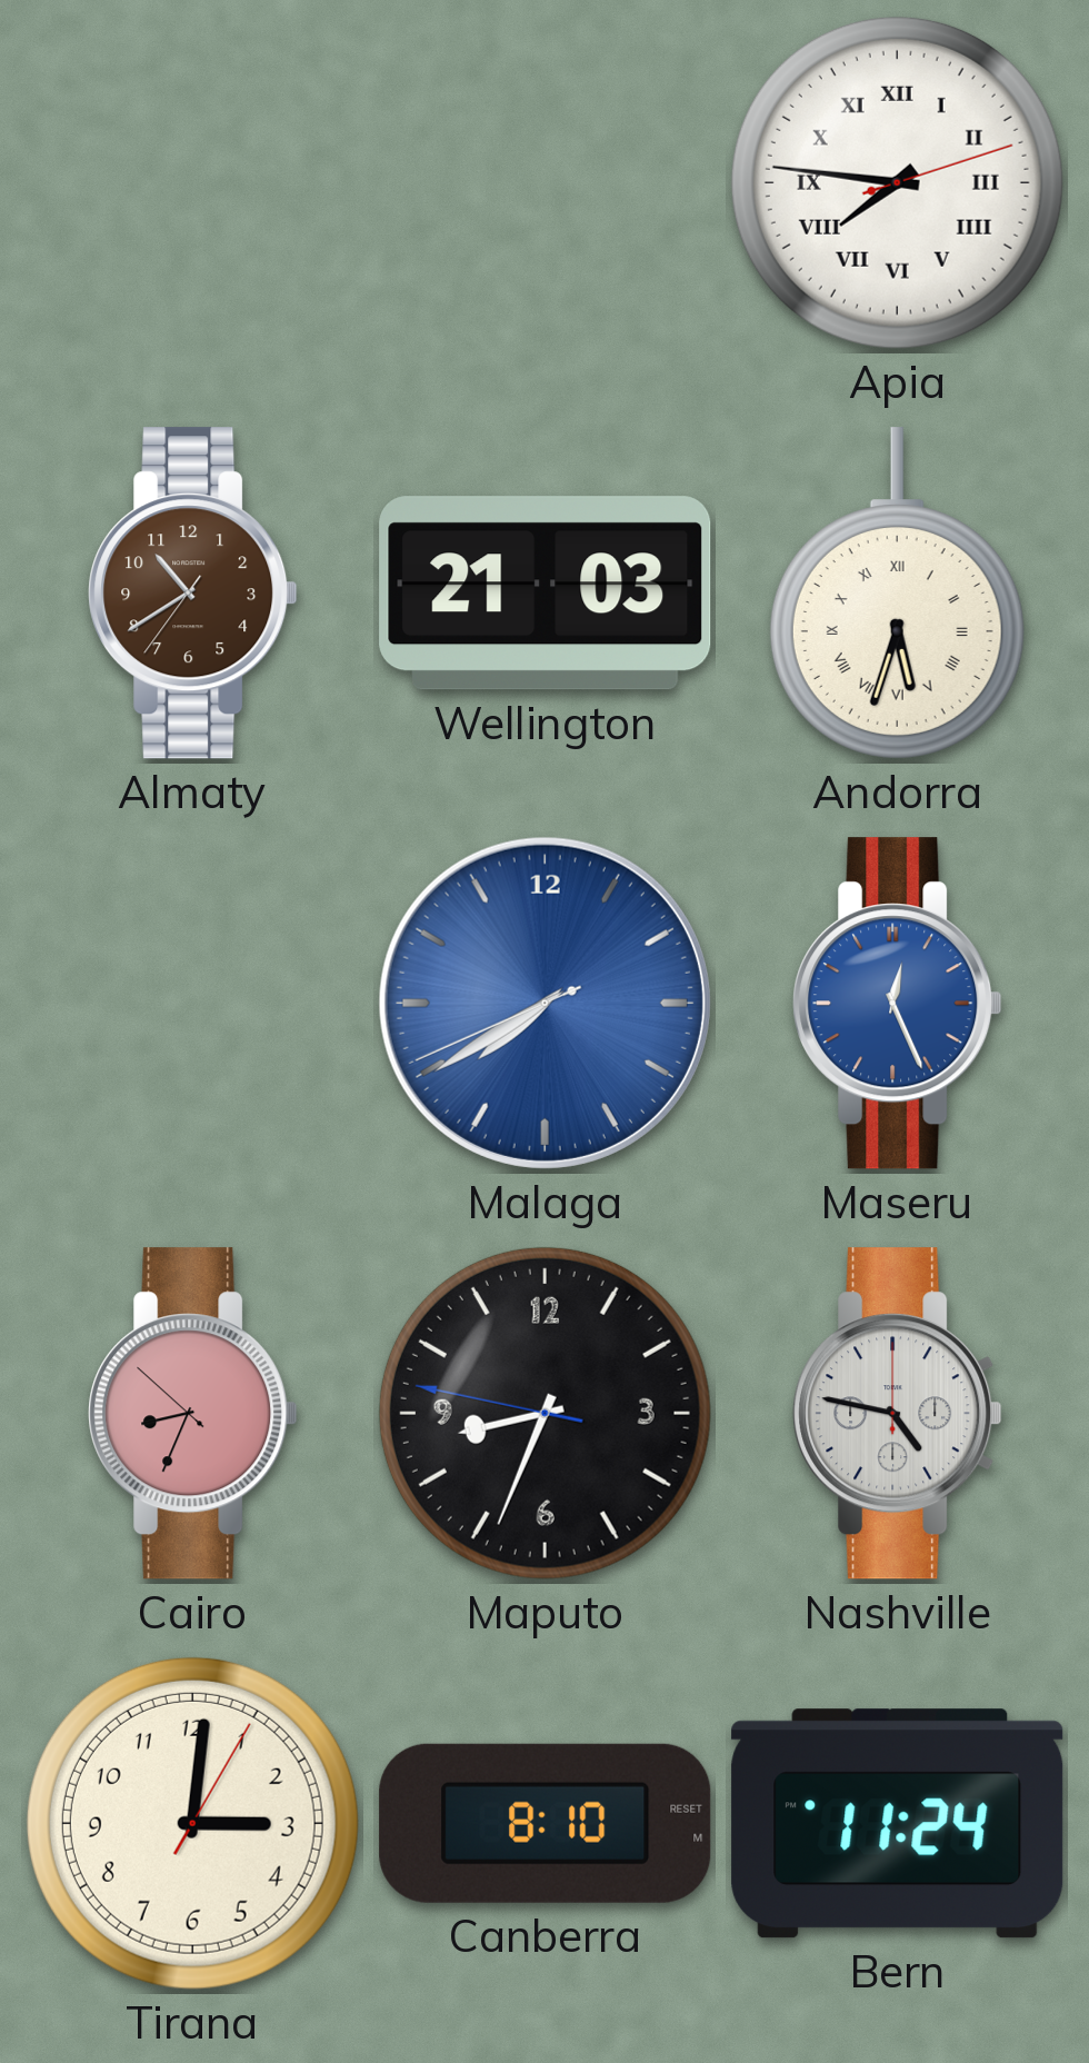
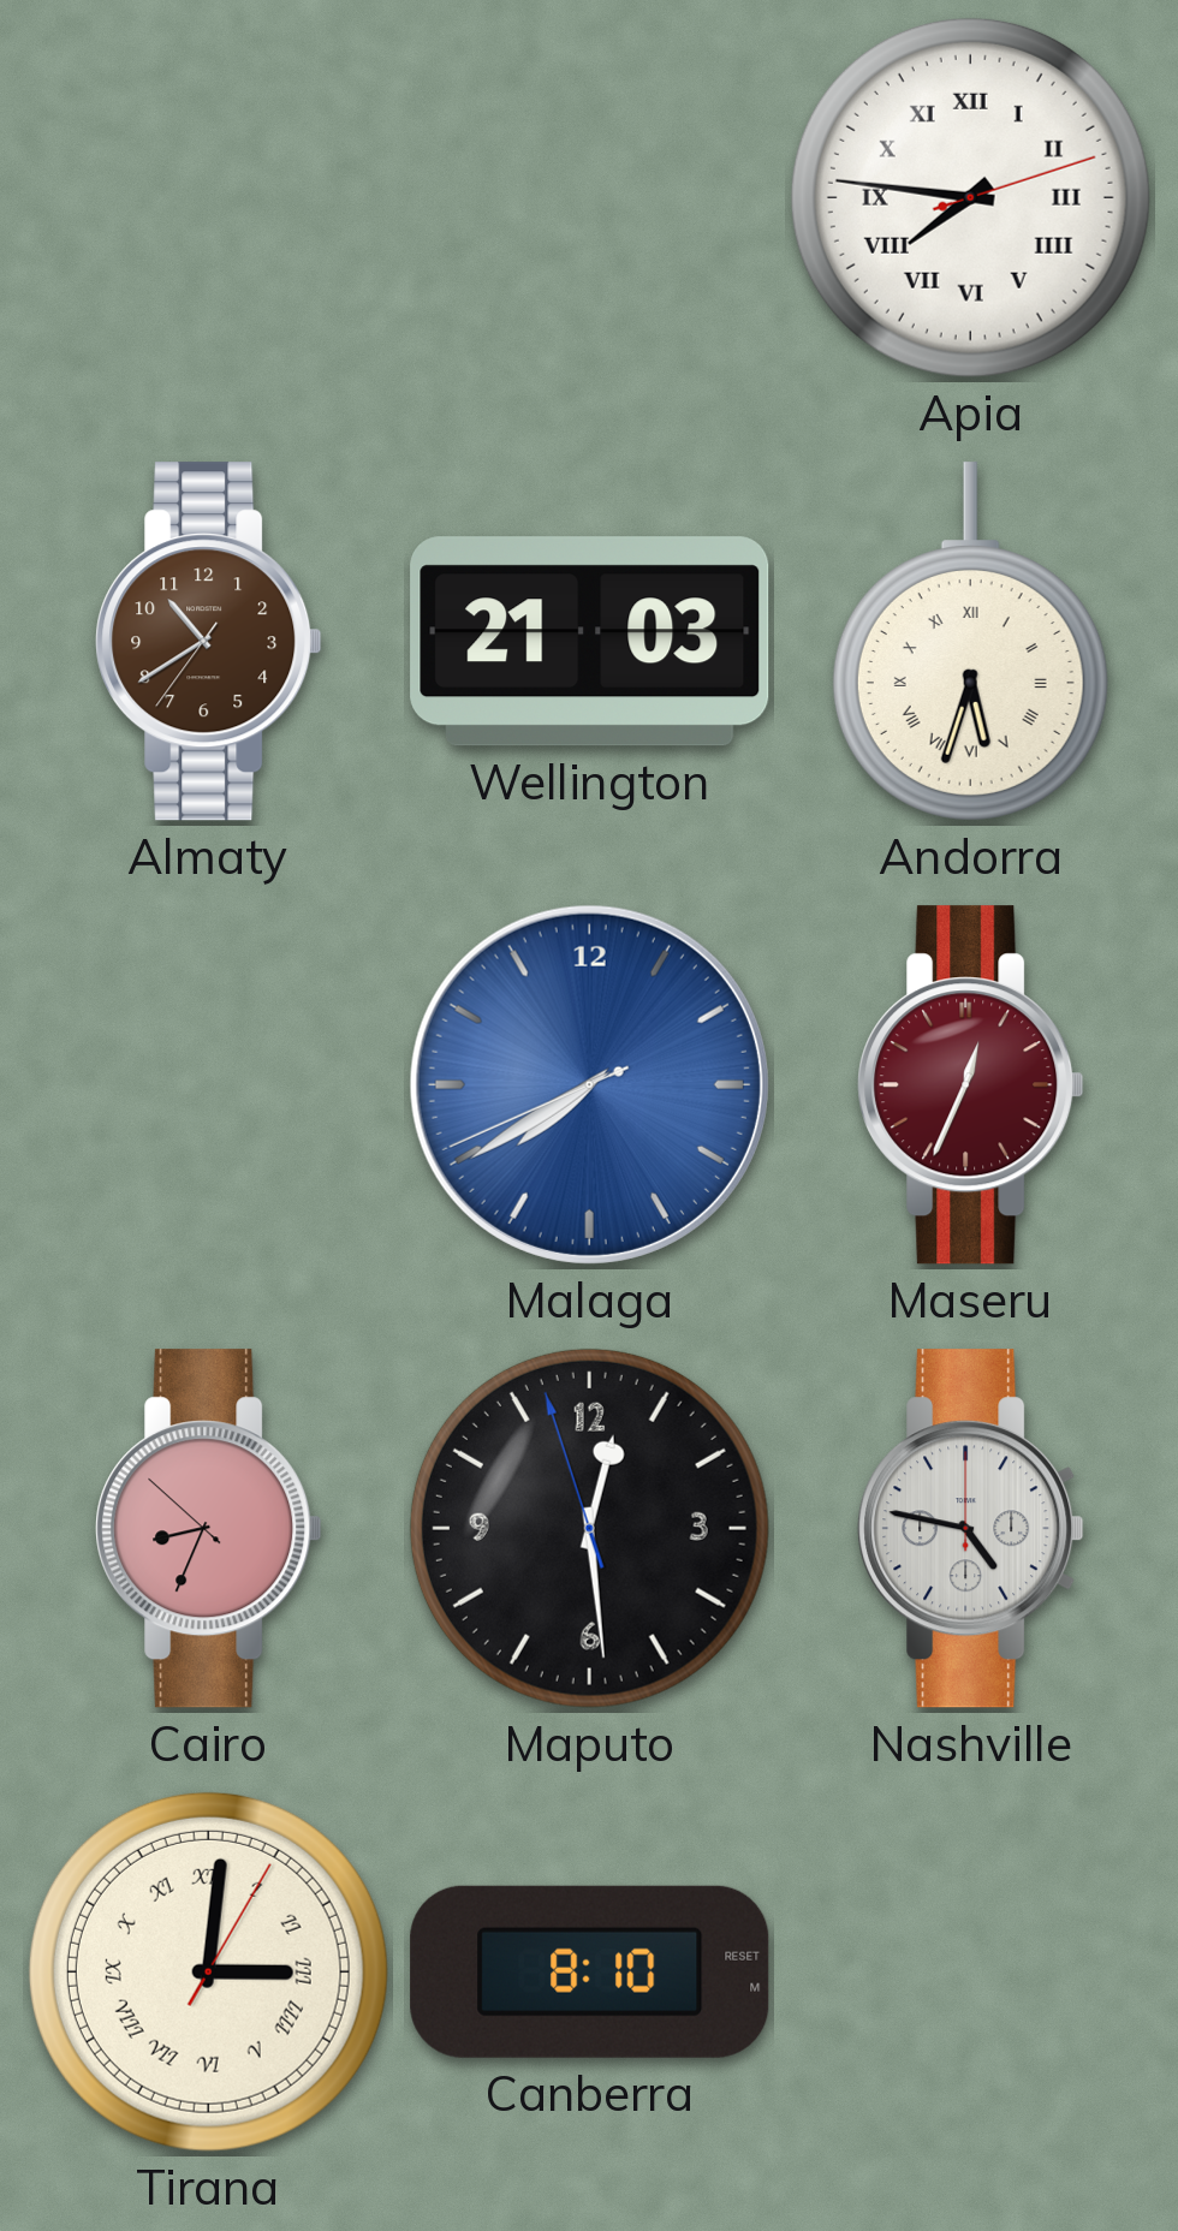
Maseru: 12:26 -> 12:34 (971, 1085)
Maseru dial: blue -> burgundy (971, 1085)
Maputo: 8:33 -> 12:28 (589, 1528)
Tirana numerals: Arabic -> Roman (208, 1971)
Bern: 11:24 -> none (898, 1824)
